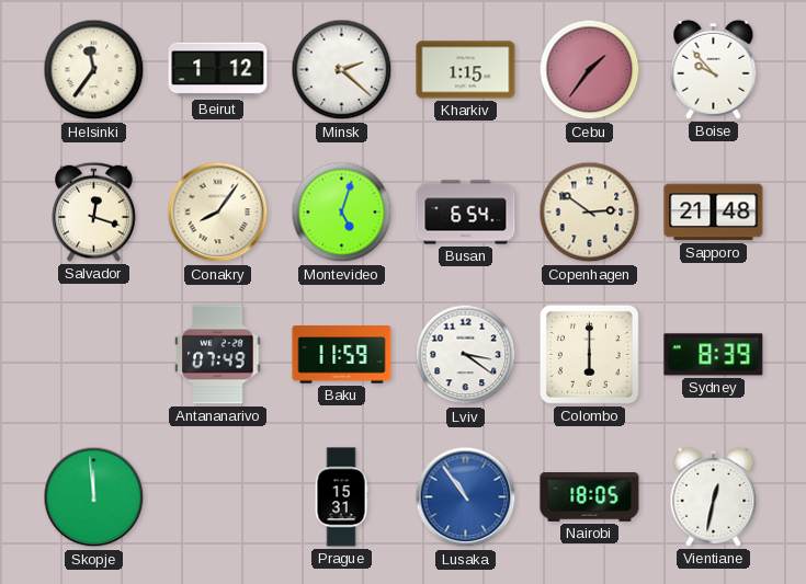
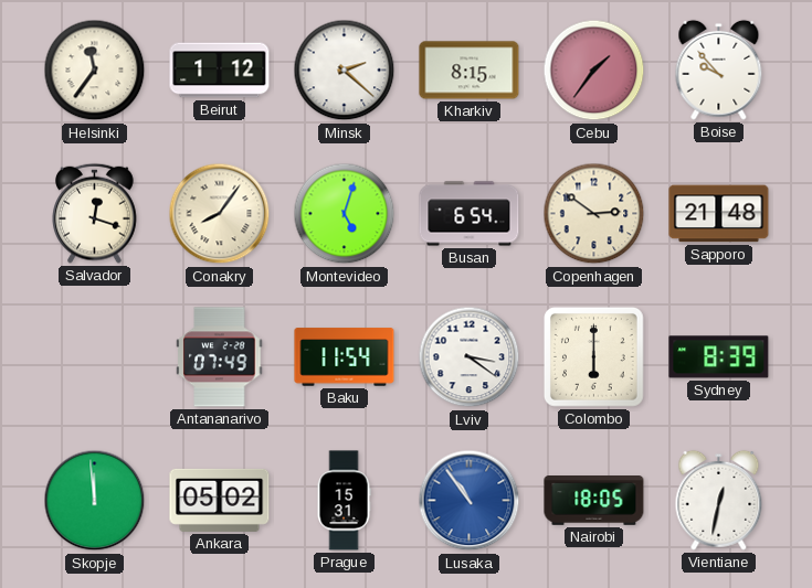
Kharkiv: 1:15 -> 8:15 (470, 71)
Baku: 11:59 -> 11:54 (345, 357)
Ankara: none -> 05:02 (220, 500)
